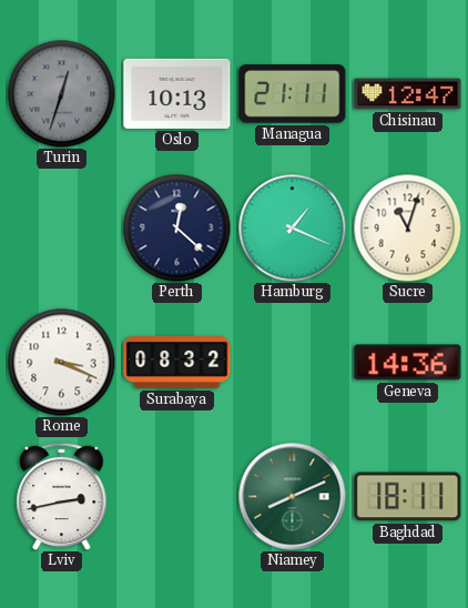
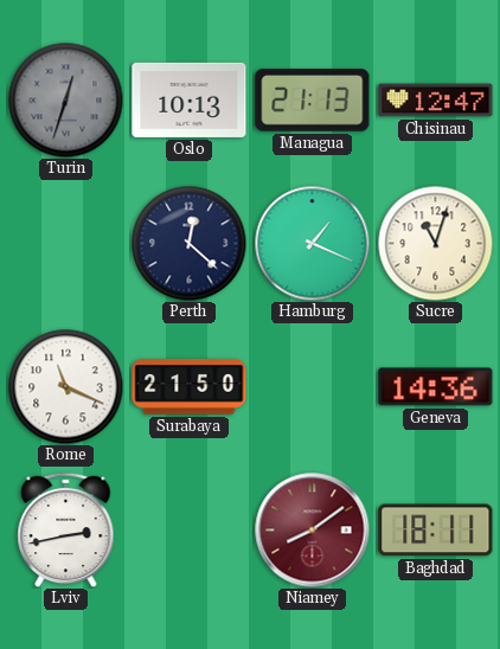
Managua: 21:11 -> 21:13 (313, 101)
Rome: 3:19 -> 11:19 (65, 386)
Surabaya: 08:32 -> 21:50 (190, 387)
Niamey: 8:11 -> 8:09 (313, 531)
Niamey dial: green -> burgundy (313, 531)
